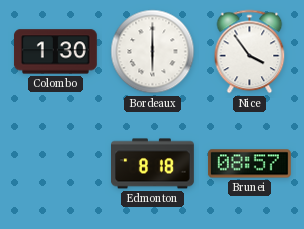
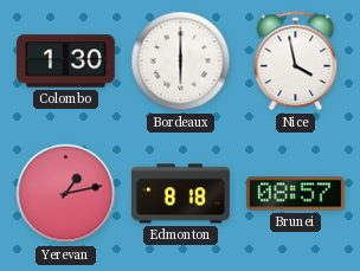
Nice: 3:54 -> 3:58 (296, 62)
Yerevan: none -> 1:13 (66, 194)
